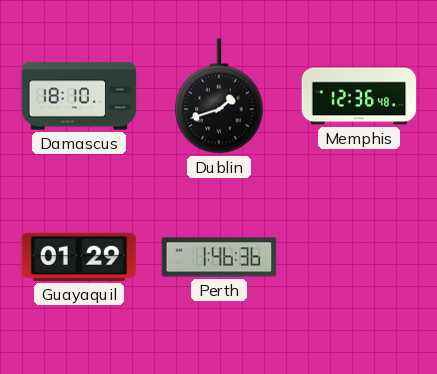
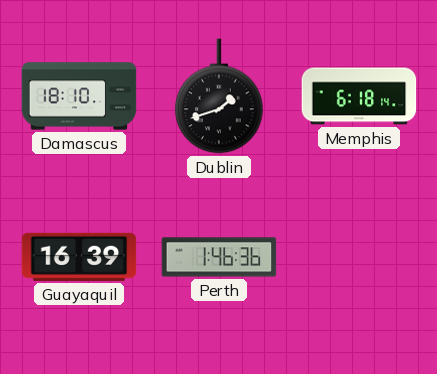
Memphis: 12:36 -> 6:18 (359, 96)
Guayaquil: 01:29 -> 16:39 (79, 257)
